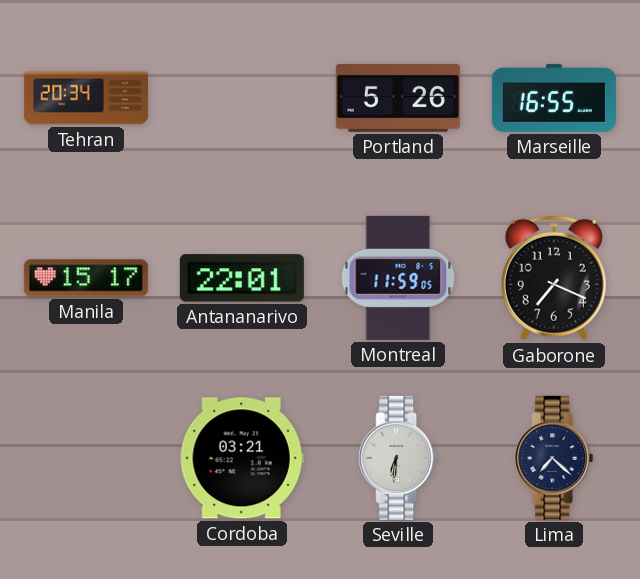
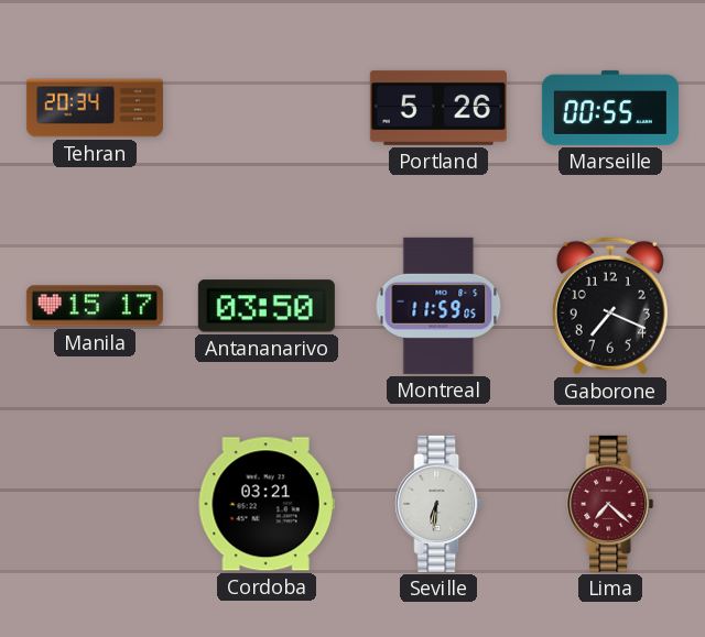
Marseille: 16:55 -> 00:55 (610, 108)
Antananarivo: 22:01 -> 03:50 (267, 306)
Lima dial: navy -> burgundy (610, 504)
